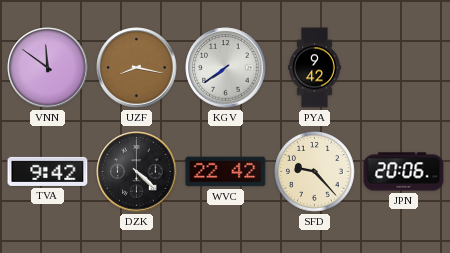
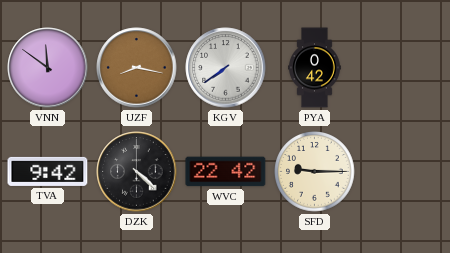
PYA: 9:42 -> 0:42 (315, 68)
SFD: 9:23 -> 9:15 (315, 172)
JPN: 20:06 -> none (404, 172)
